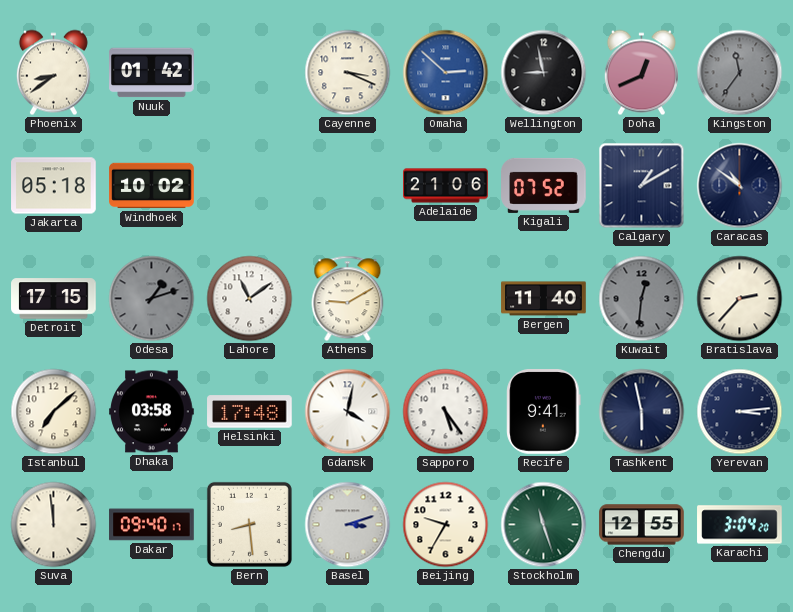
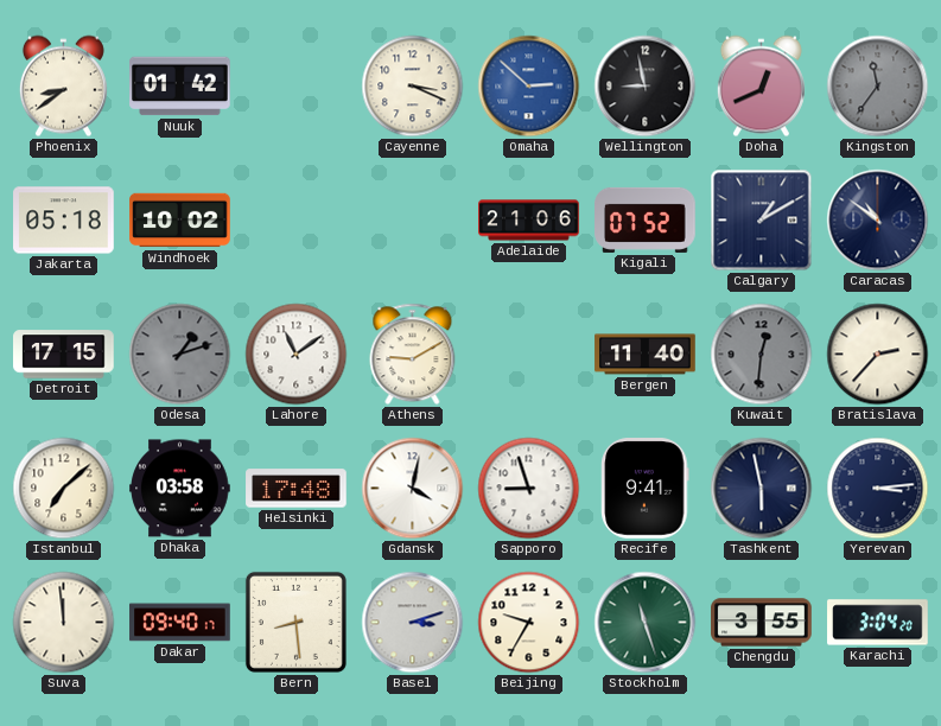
Sapporo: 5:24 -> 8:57 (529, 489)
Chengdu: 12:55 -> 3:55 (762, 623)
